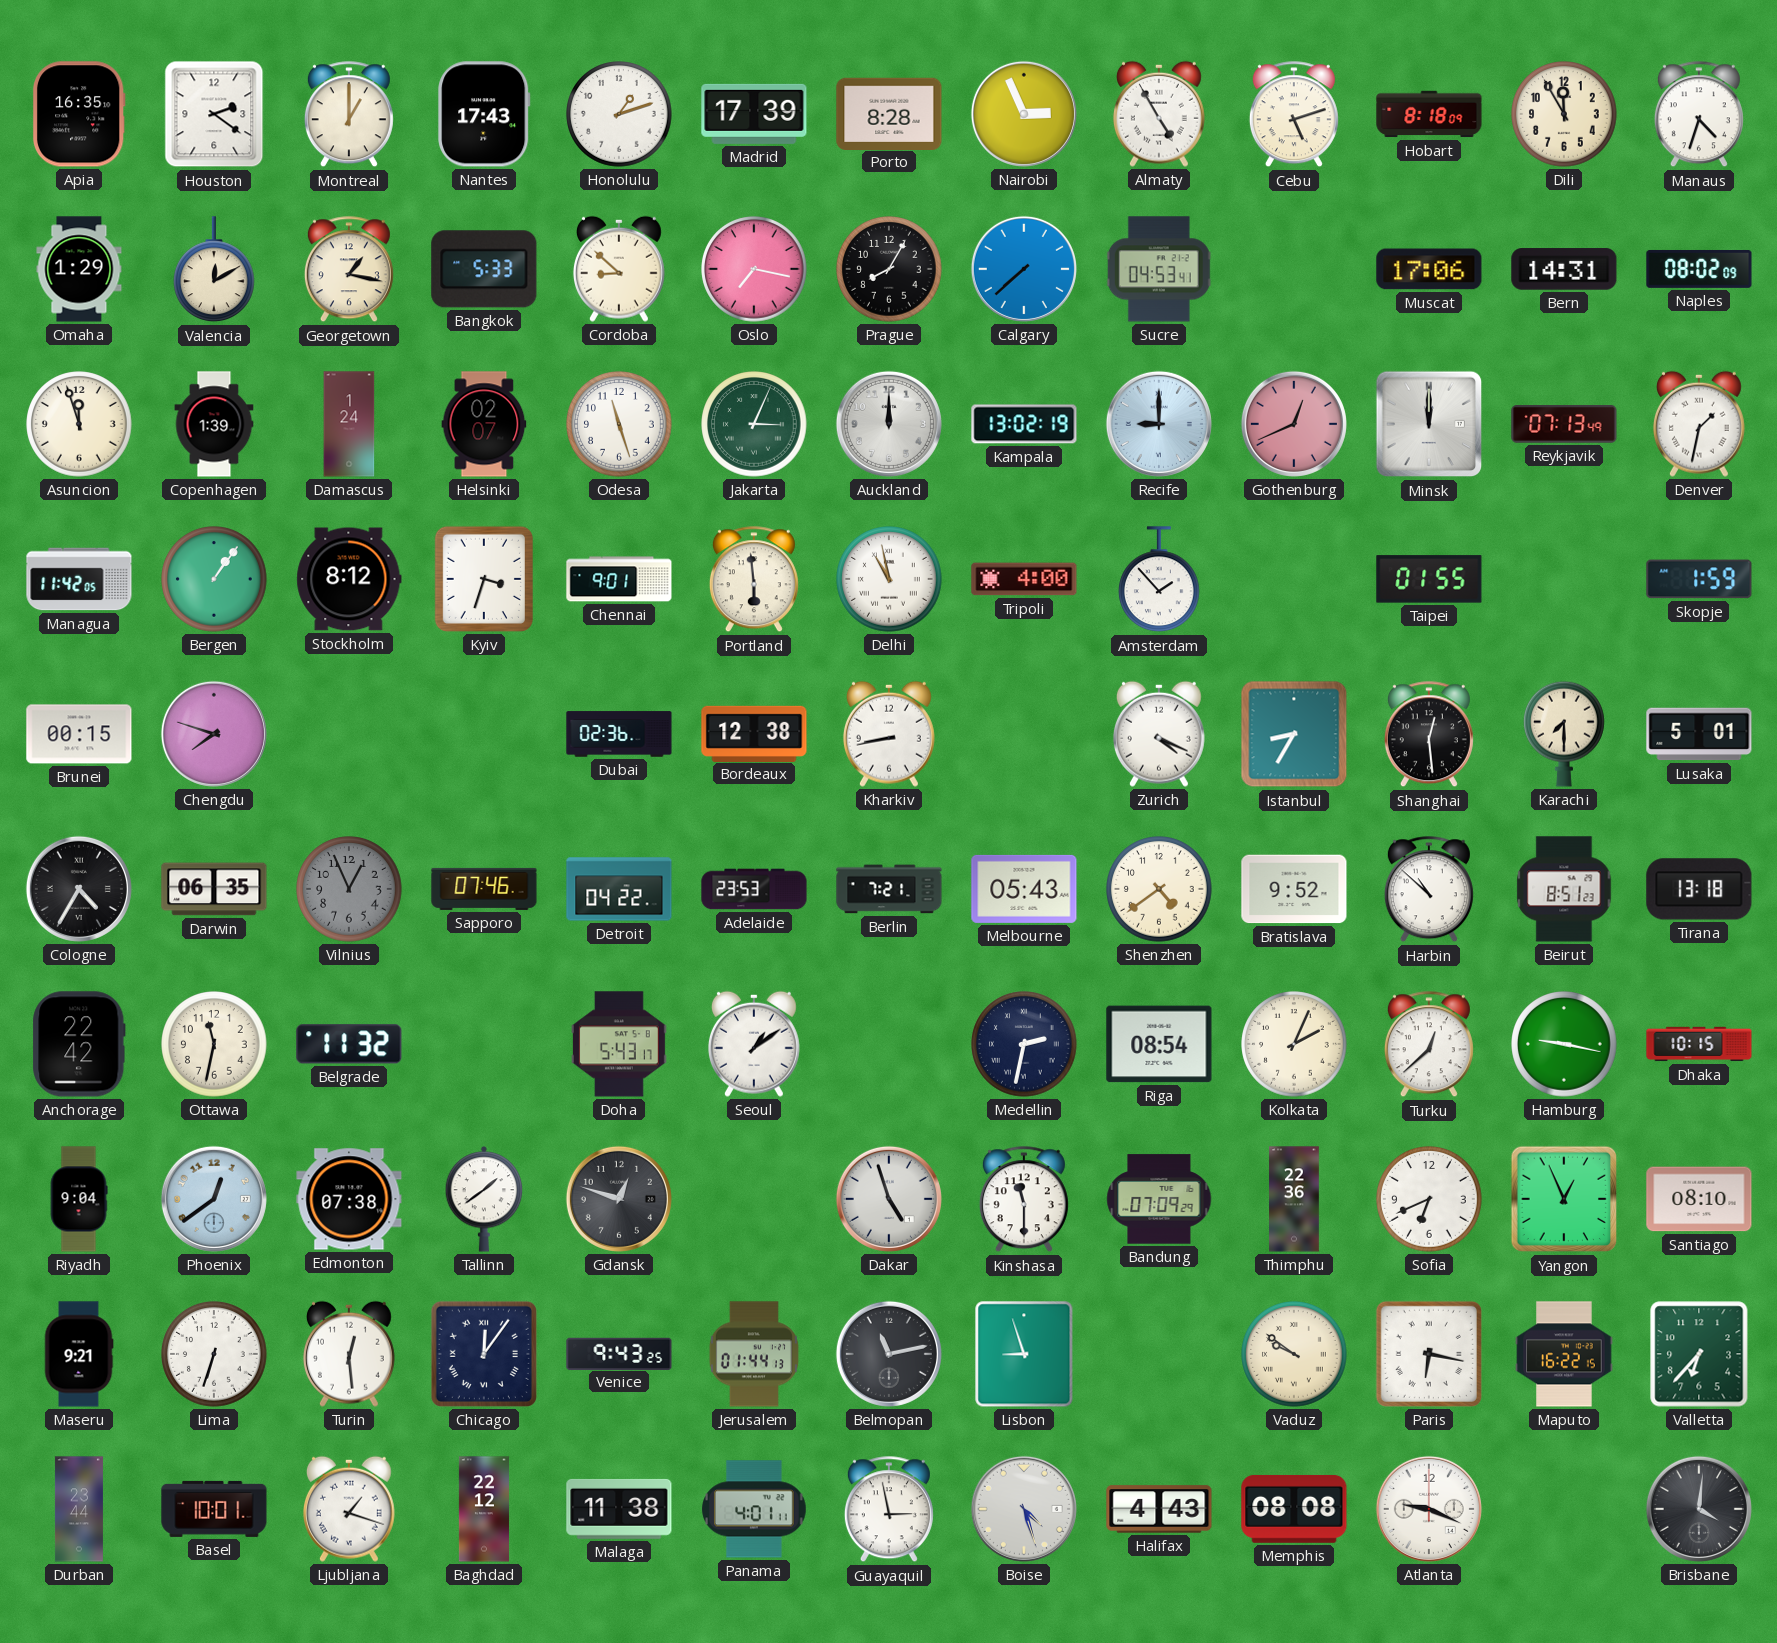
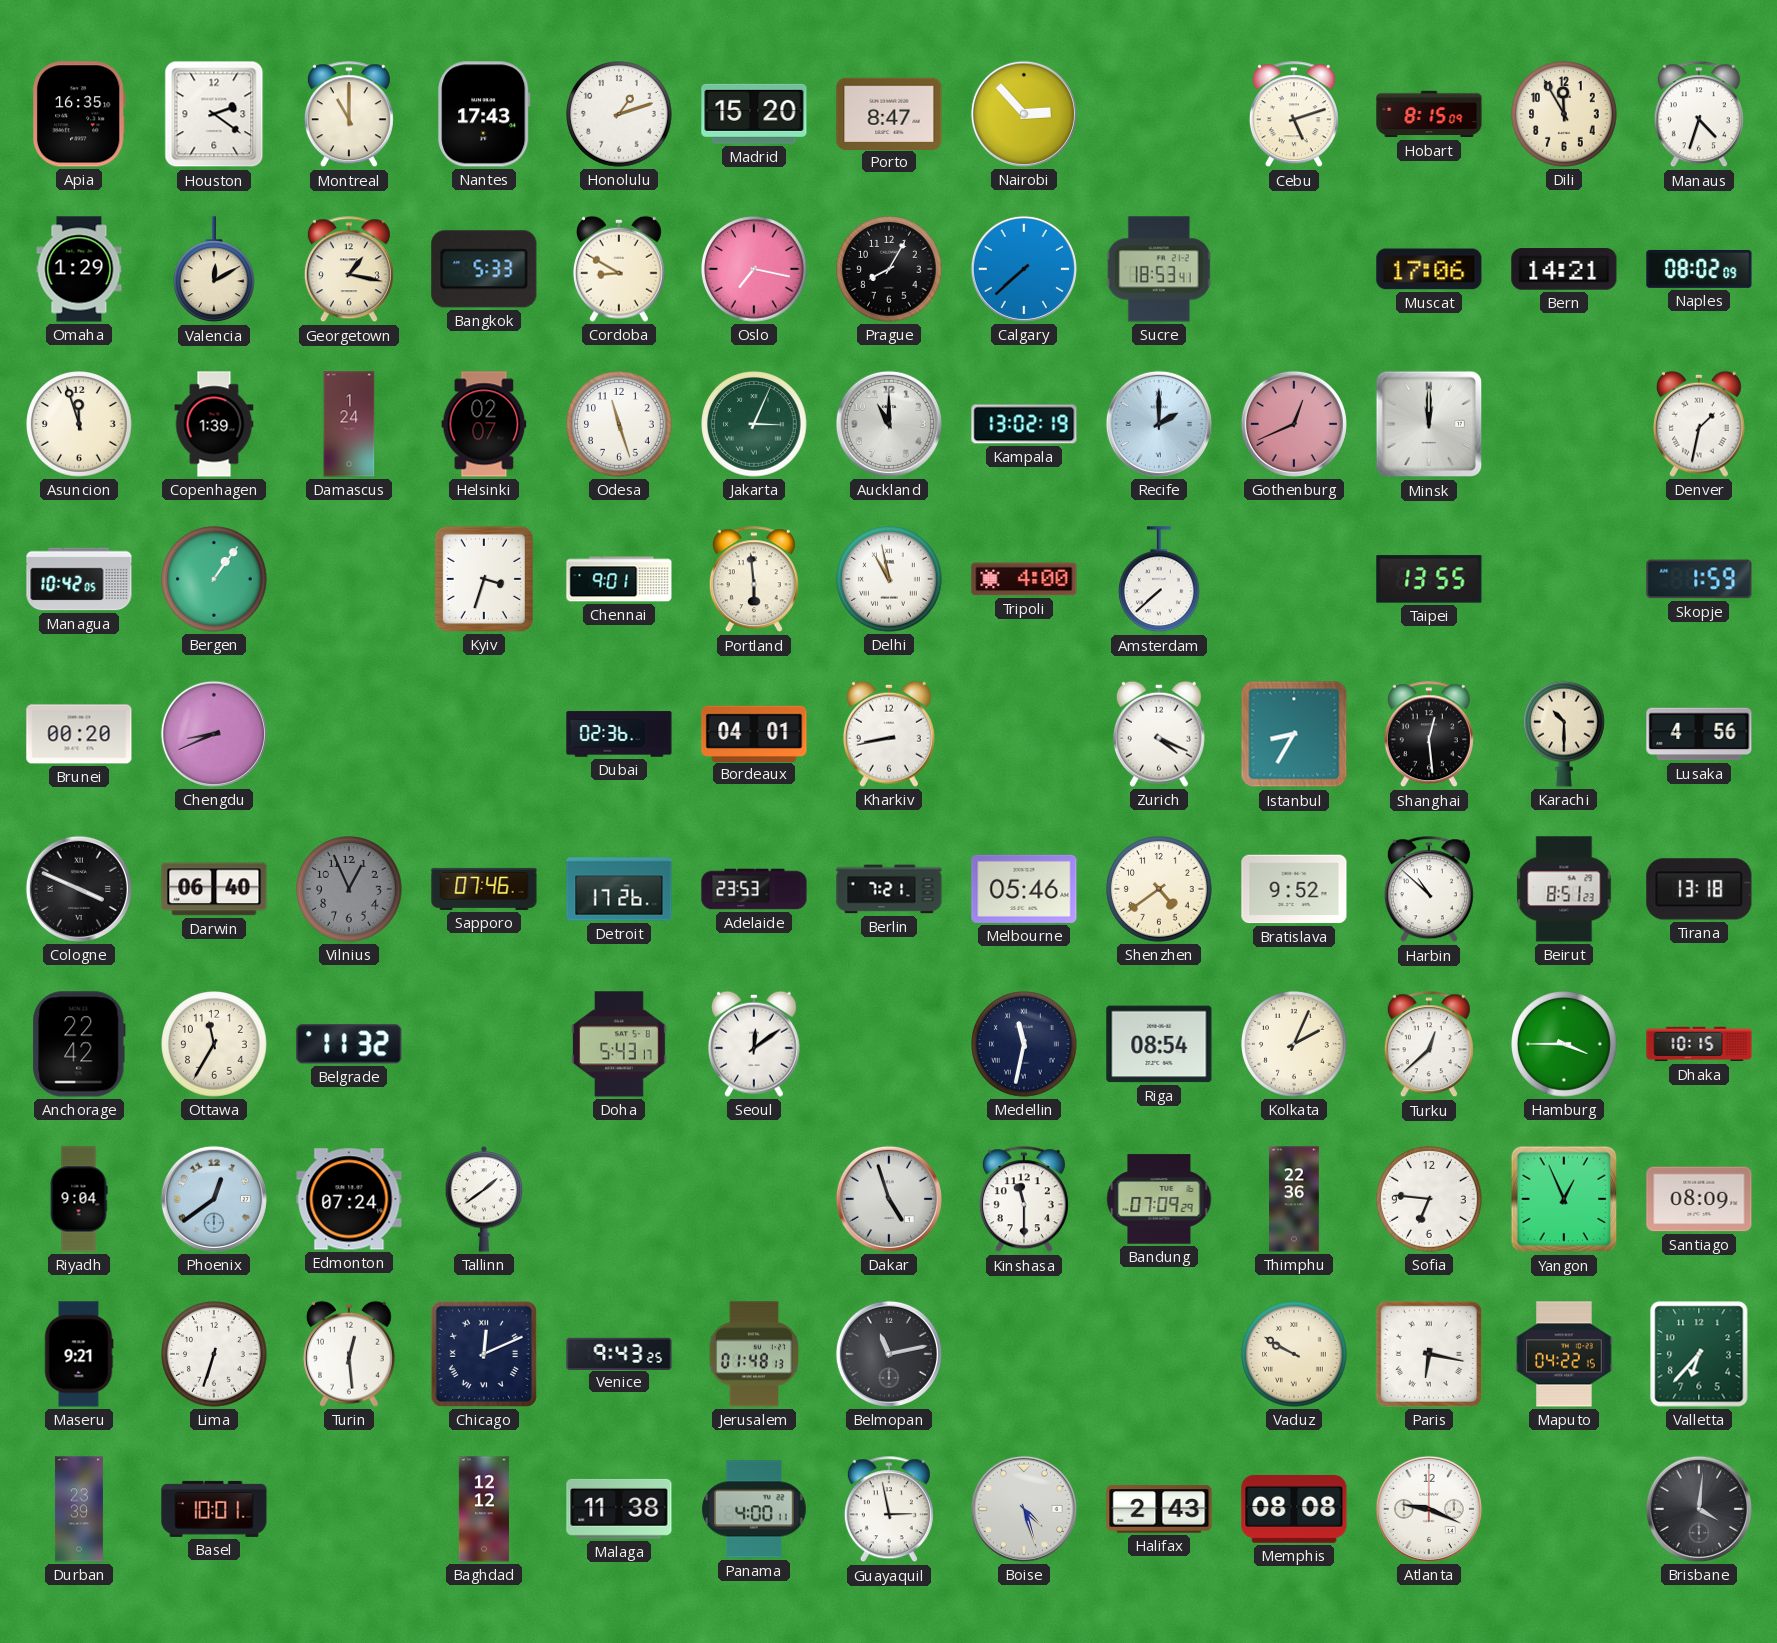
Montreal: 1:00 -> 11:00 (349, 115)
Madrid: 17:39 -> 15:20 (754, 114)
Porto: 8:28 -> 8:47 (889, 113)
Nairobi: 2:56 -> 2:53 (1024, 114)
Almaty: 4:55 -> none (1159, 114)
Hobart: 8:18 -> 8:15 (1429, 114)
Cordoba: 8:52 -> 8:50 (619, 269)
Sucre: 04:53 -> 18:53 (1159, 269)
Bern: 14:31 -> 14:21 (1564, 269)
Auckland: 12:00 -> 11:00 (889, 424)
Recife: 9:00 -> 2:00 (1159, 424)
Reykjavik: 07:13 -> none (1564, 424)
Managua: 11:42 -> 10:42 (79, 579)
Stockholm: 8:12 -> none (349, 579)
Amsterdam: 1:53 -> 7:38 (1160, 580)
Taipei: 01:55 -> 13:55 (1429, 579)
Brunei: 00:15 -> 00:20 (79, 734)
Chengdu: 7:48 -> 8:41 (214, 734)
Bordeaux: 12:38 -> 04:01 (754, 733)
Karachi: 7:30 -> 10:30 (1565, 734)
Lusaka: 5:01 -> 4:56 (1699, 734)
Cologne: 4:35 -> 3:49 (79, 889)
Darwin: 06:35 -> 06:40 (214, 889)
Detroit: 04:22 -> 17:26 (619, 889)
Melbourne: 05:43 -> 05:46 (1024, 889)
Ottawa: 11:32 -> 11:35 (214, 1044)
Seoul: 1:09 -> 12:09 (754, 1044)
Medellin: 2:32 -> 11:32 (1024, 1044)
Hamburg: 9:17 -> 3:45 (1564, 1044)
Edmonton: 07:38 -> 07:24 (349, 1199)
Gdansk: 12:48 -> none (619, 1199)
Sofia: 6:41 -> 6:46 (1429, 1199)
Santiago: 08:10 -> 08:09 (1699, 1199)
Chicago: 12:06 -> 12:11 (484, 1354)
Jerusalem: 01:44 -> 01:48 (754, 1354)
Lisbon: 8:57 -> none (1024, 1354)
Vaduz: 9:51 -> 9:50 (1294, 1354)
Maputo: 16:22 -> 04:22 (1564, 1354)
Durban: 23:44 -> 23:39 (79, 1509)
Ljubljana: 1:18 -> none (349, 1509)
Baghdad: 22:12 -> 12:12 (484, 1509)
Panama: 4:01 -> 4:00 (755, 1509)
Halifax: 4:43 -> 2:43 (1159, 1509)
